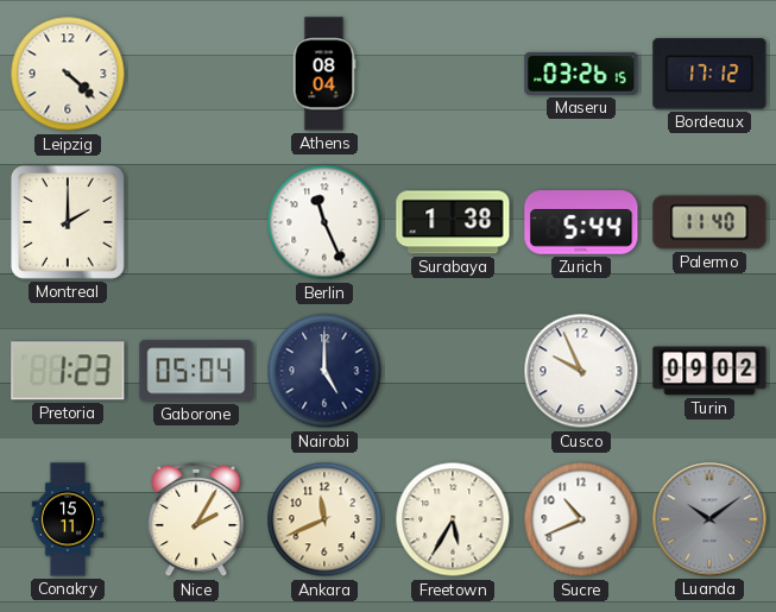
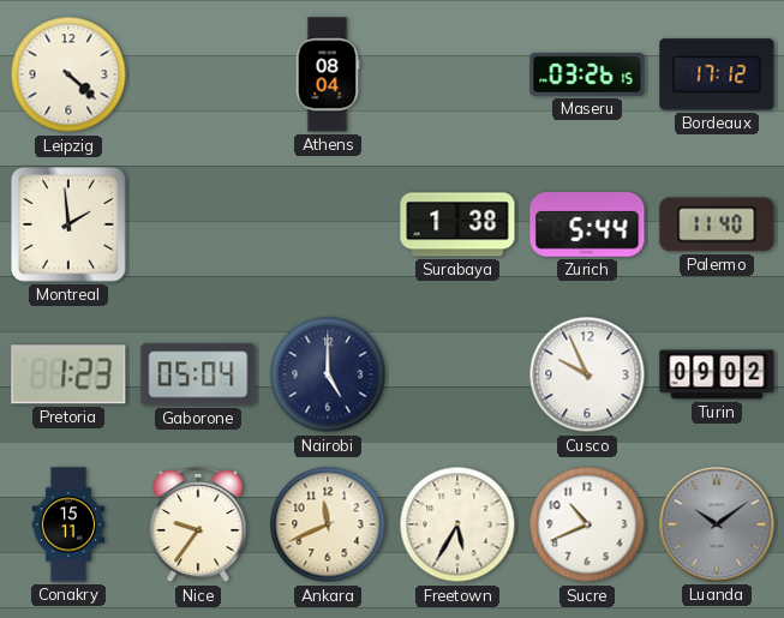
Montreal: 2:00 -> 1:59 (68, 224)
Berlin: 11:26 -> none (324, 222)
Nice: 2:05 -> 9:36 (198, 524)
